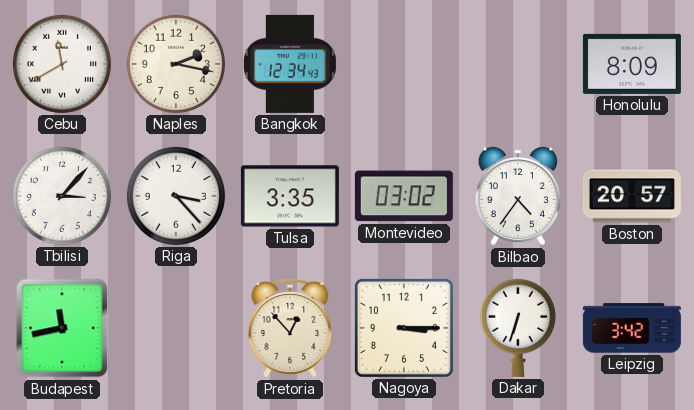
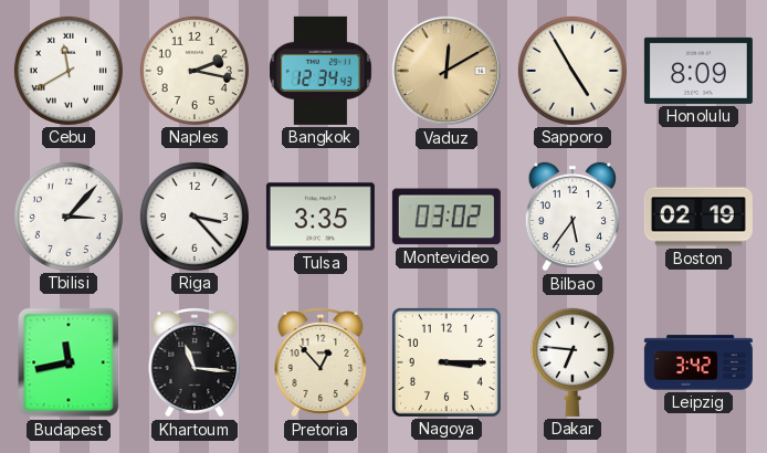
Vaduz: none -> 12:10 (446, 71)
Sapporo: none -> 4:55 (572, 71)
Bilbao: 4:36 -> 5:36 (572, 217)
Boston: 20:57 -> 02:19 (698, 217)
Khartoum: none -> 11:16 (195, 362)
Dakar: 6:33 -> 6:46 (572, 362)
